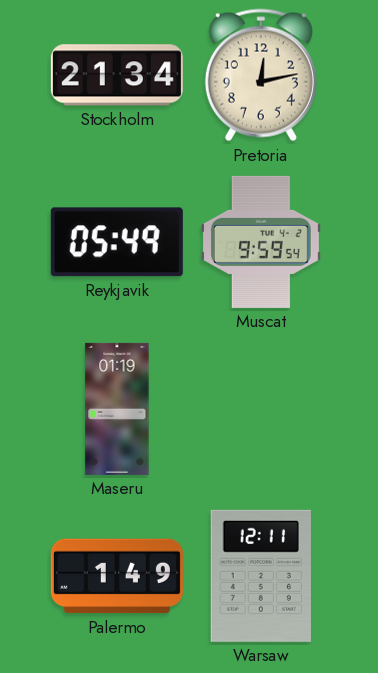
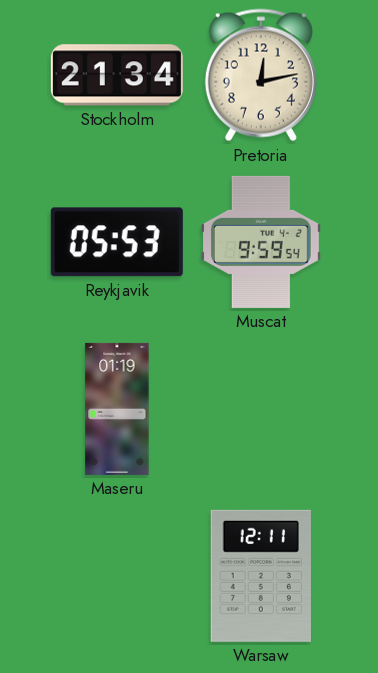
Reykjavik: 05:49 -> 05:53 (117, 242)
Palermo: 1:49 -> none (117, 576)
